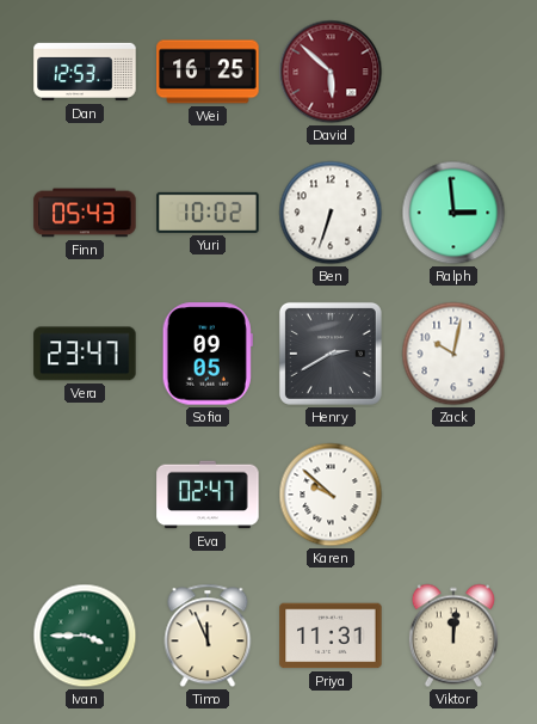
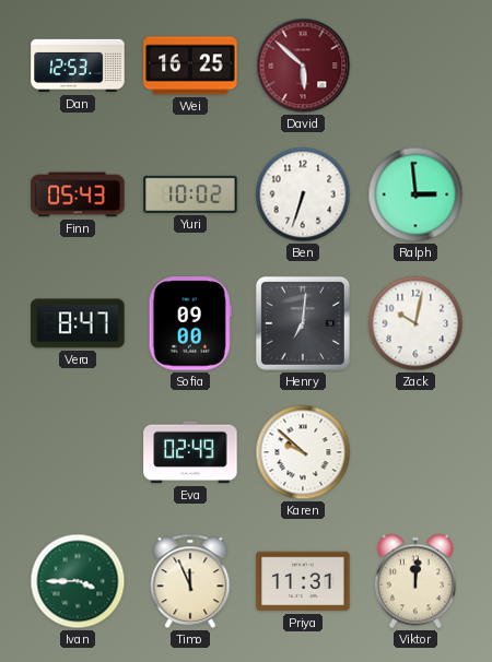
Vera: 23:47 -> 8:47 (78, 323)
Sofia: 09:05 -> 09:00 (190, 323)
Henry: 2:40 -> 7:01 (303, 323)
Eva: 02:47 -> 02:49 (190, 452)
